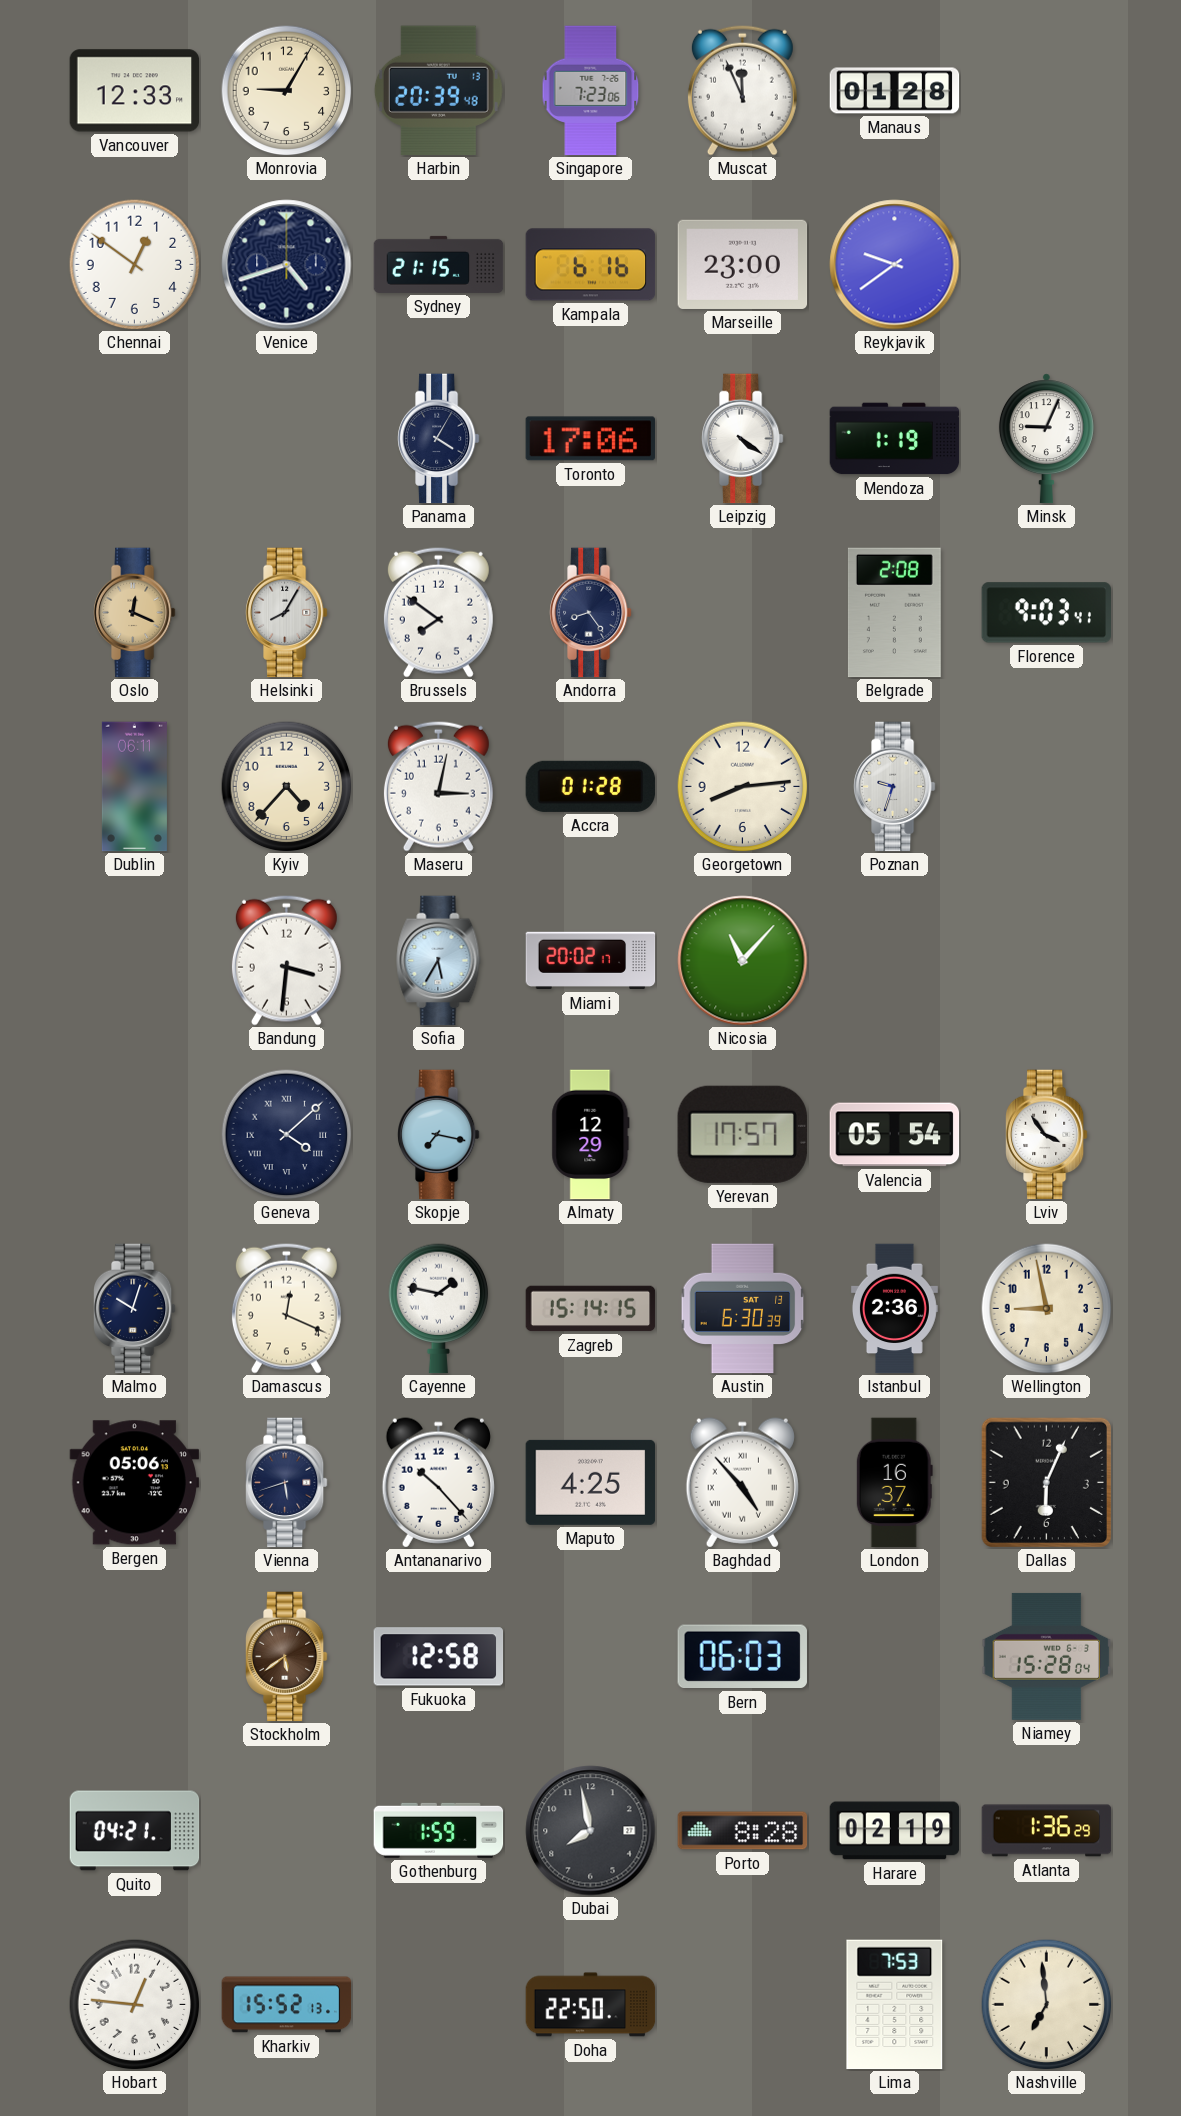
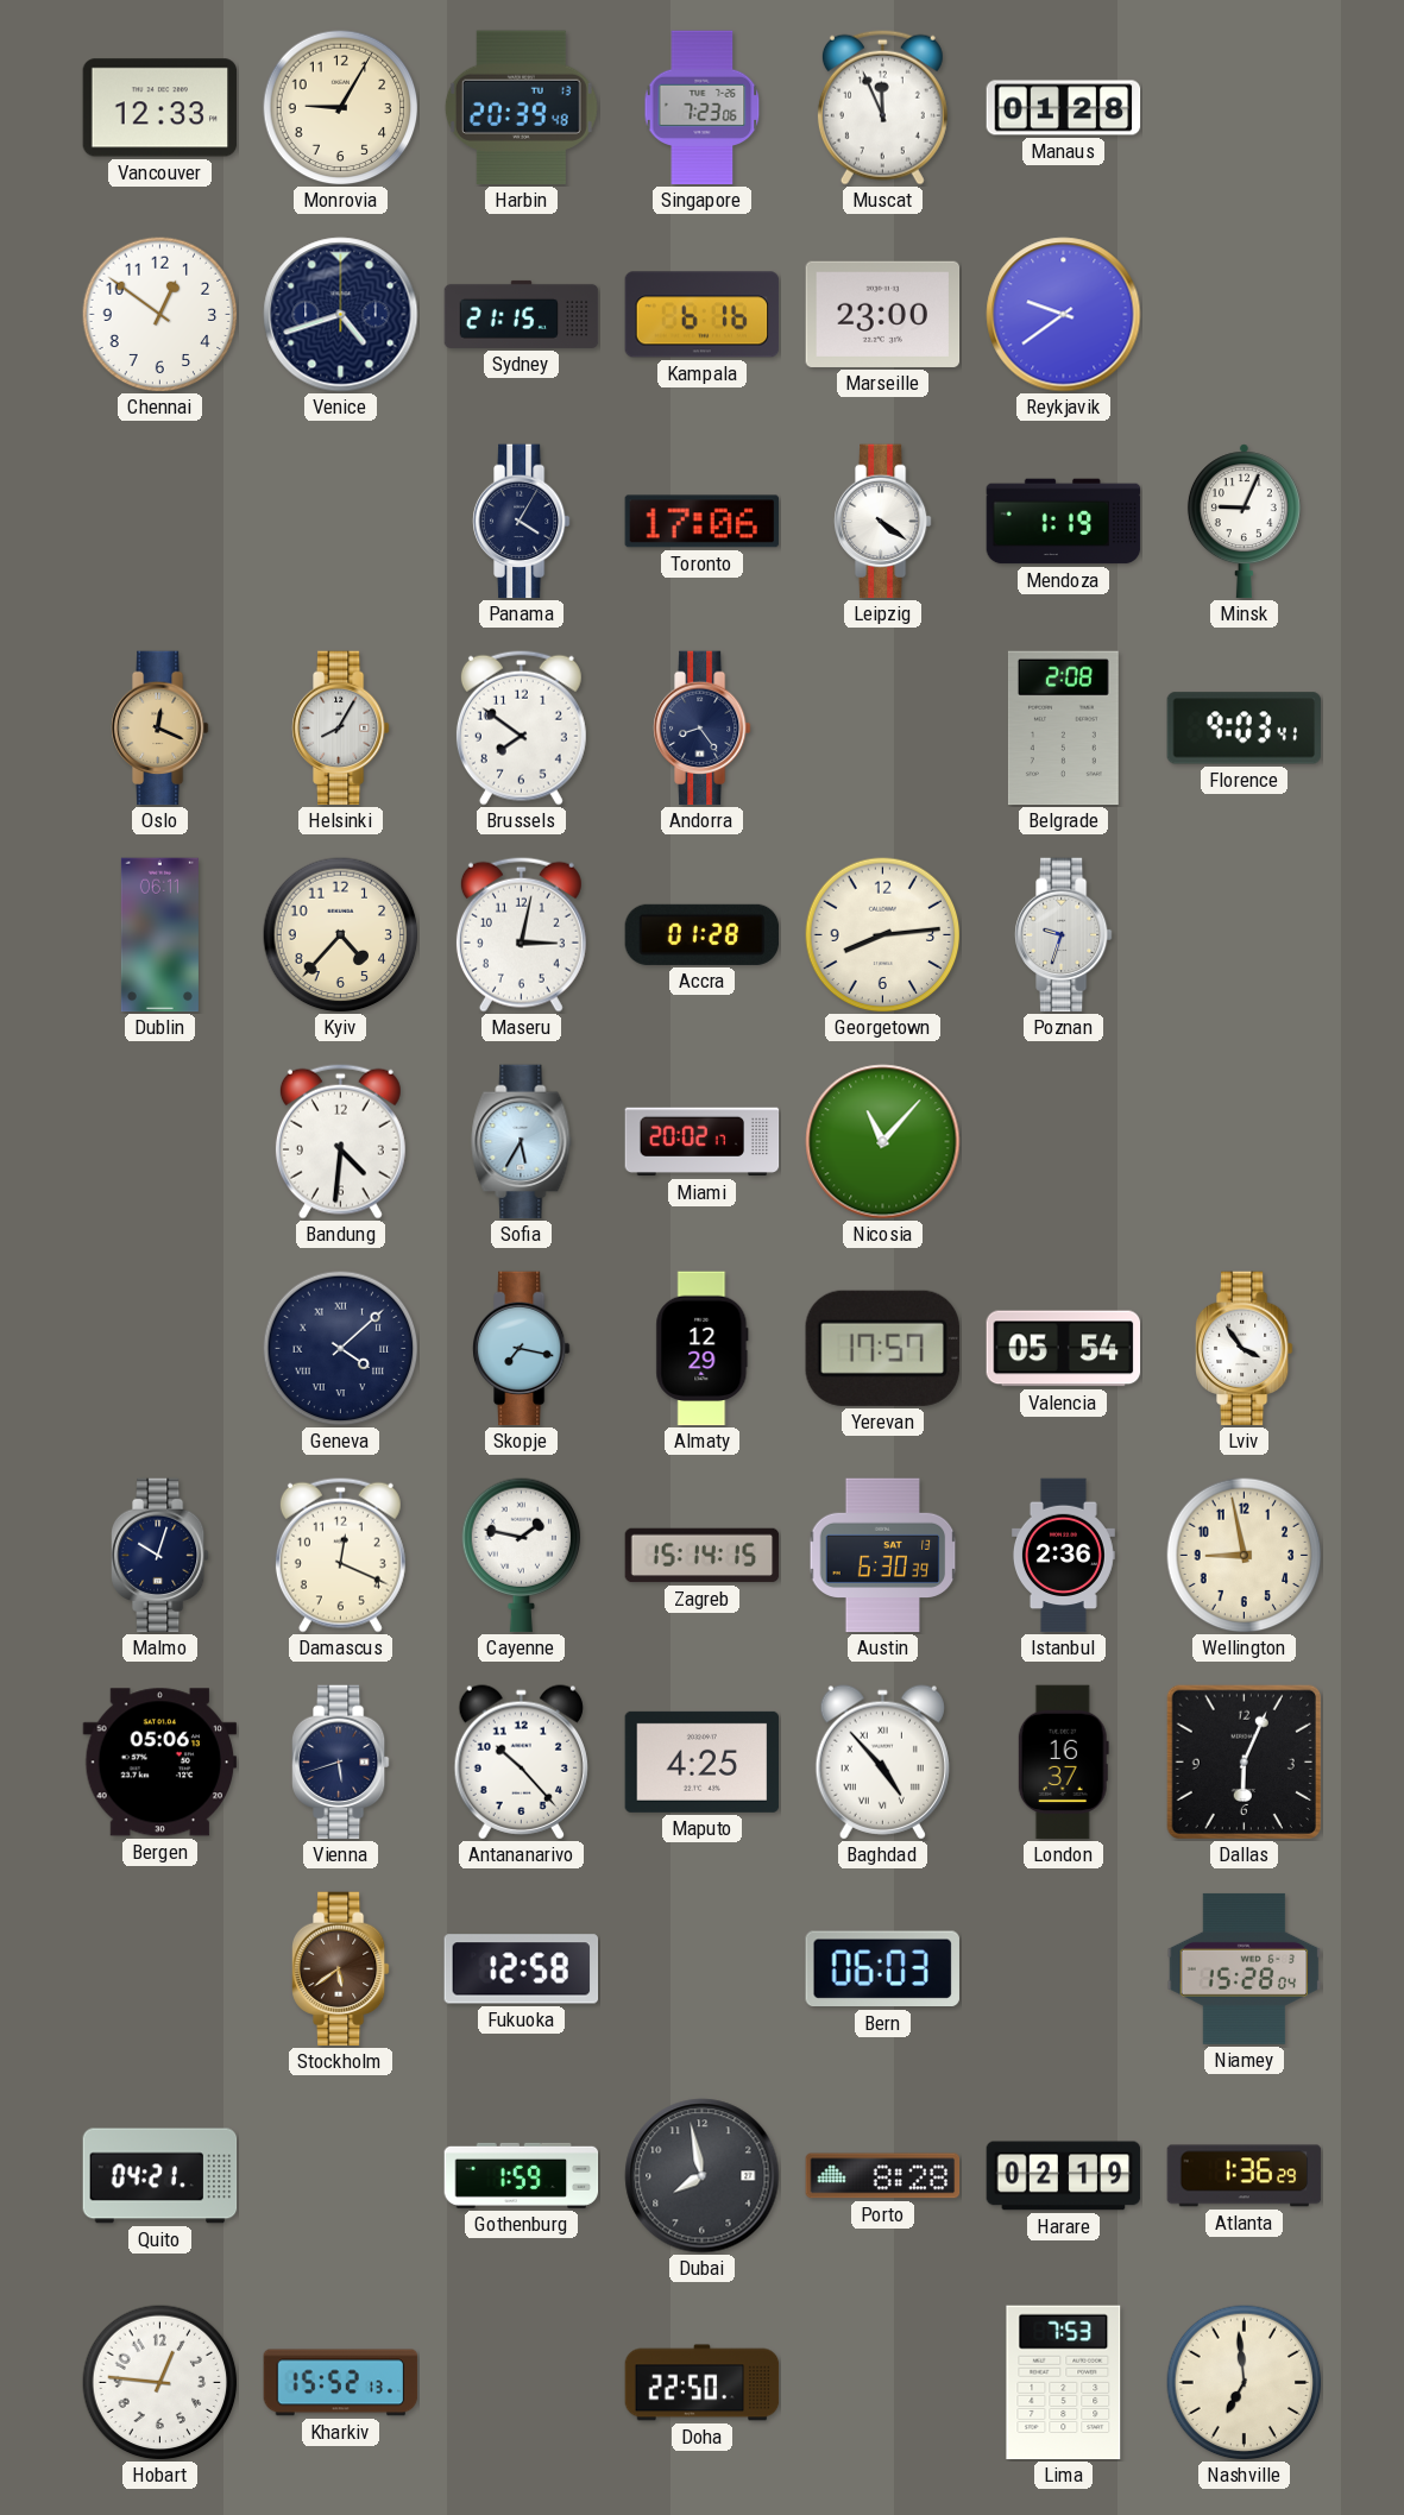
Bandung: 3:31 -> 4:31 (340, 1141)
